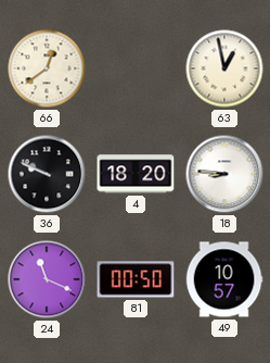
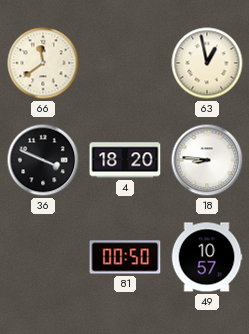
66: 12:39 -> 11:39 (43, 63)
36: 9:49 -> 3:49 (43, 160)
24: 11:19 -> none (47, 279)
